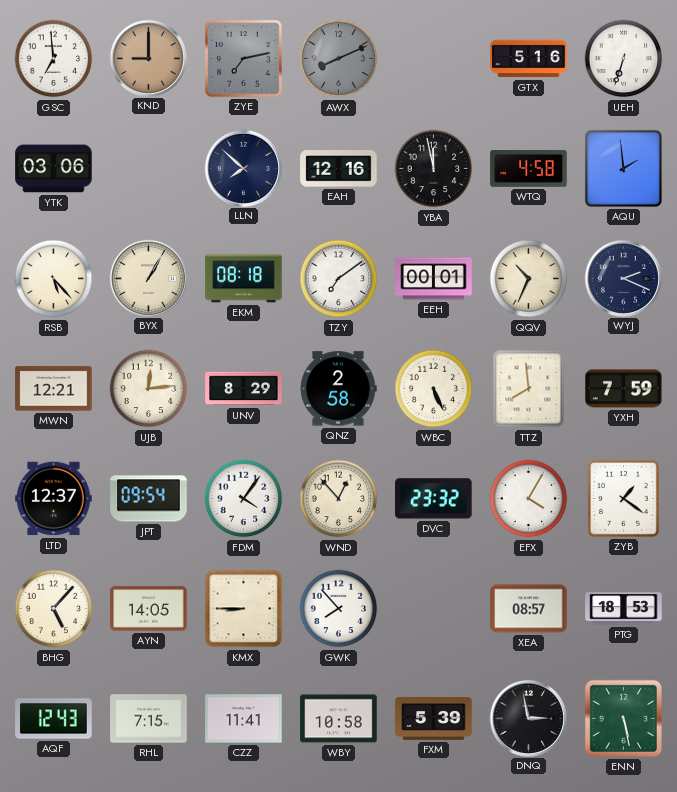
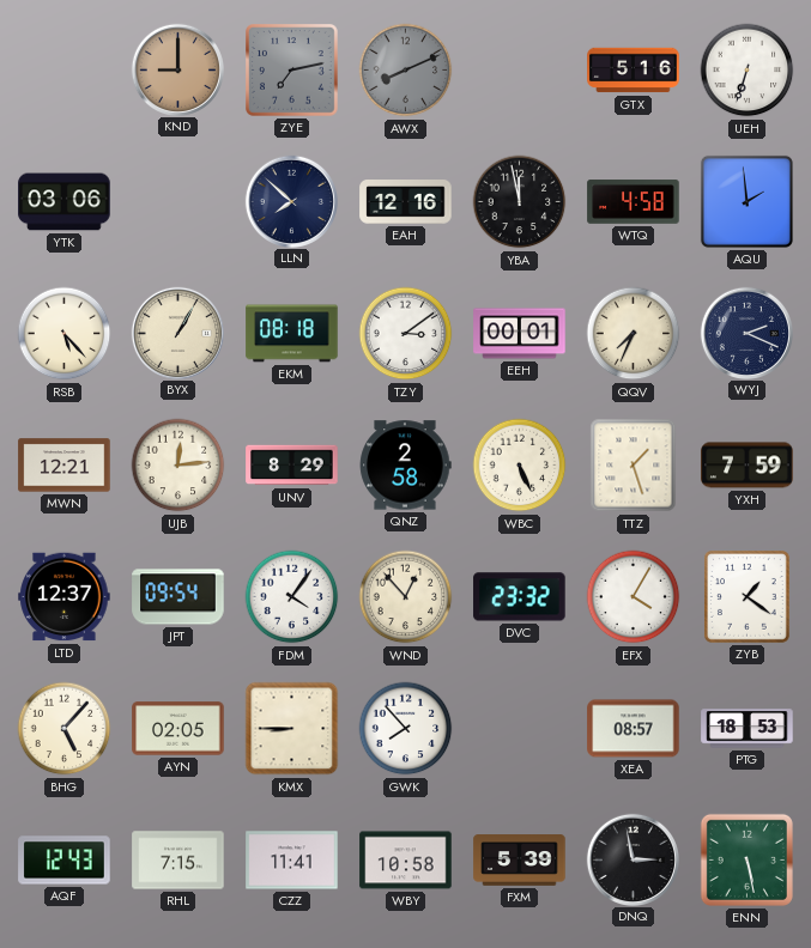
GSC: 6:59 -> none (54, 59)
TZY: 7:09 -> 3:09 (406, 334)
QQV: 10:34 -> 7:34 (634, 334)
TTZ: 7:59 -> 1:27 (634, 466)
AYN: 14:05 -> 02:05 (178, 729)
